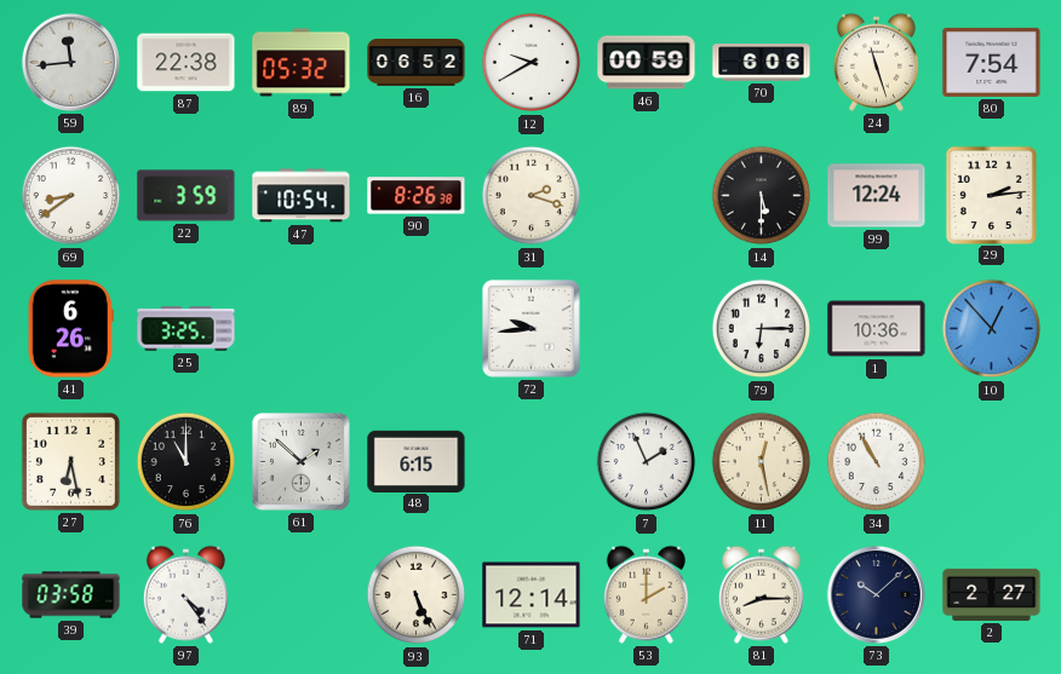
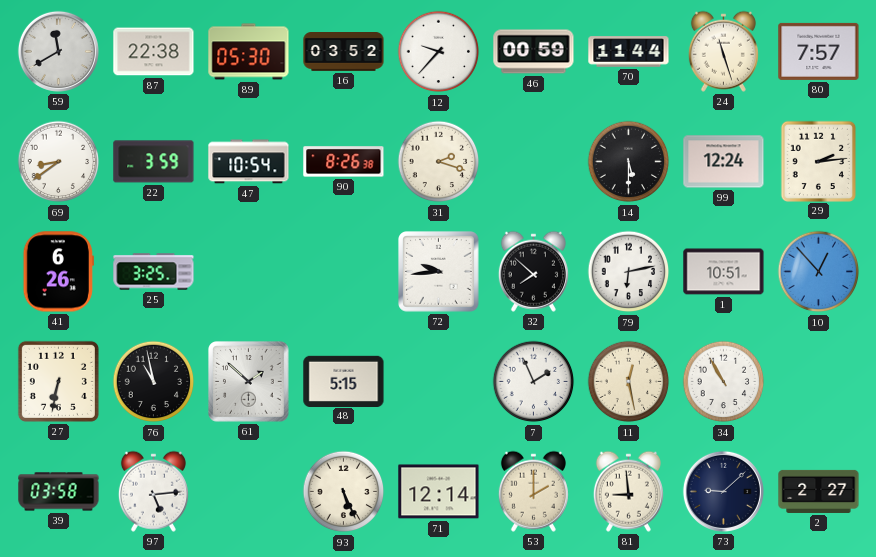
59: 11:44 -> 11:40 (58, 51)
89: 05:32 -> 05:30 (249, 52)
16: 06:52 -> 03:52 (344, 52)
12: 9:40 -> 9:37 (439, 52)
70: 6:06 -> 11:44 (629, 52)
80: 7:54 -> 7:57 (819, 51)
32: none -> 7:52 (533, 271)
79: 6:15 -> 6:13 (629, 272)
1: 10:36 -> 10:51 (724, 272)
27: 6:28 -> 6:32 (58, 381)
76: 11:00 -> 10:58 (154, 382)
48: 6:15 -> 5:15 (344, 381)
97: 4:24 -> 5:14 (153, 491)
81: 8:15 -> 8:59 (628, 491)
73: 10:08 -> 9:08 (723, 491)
